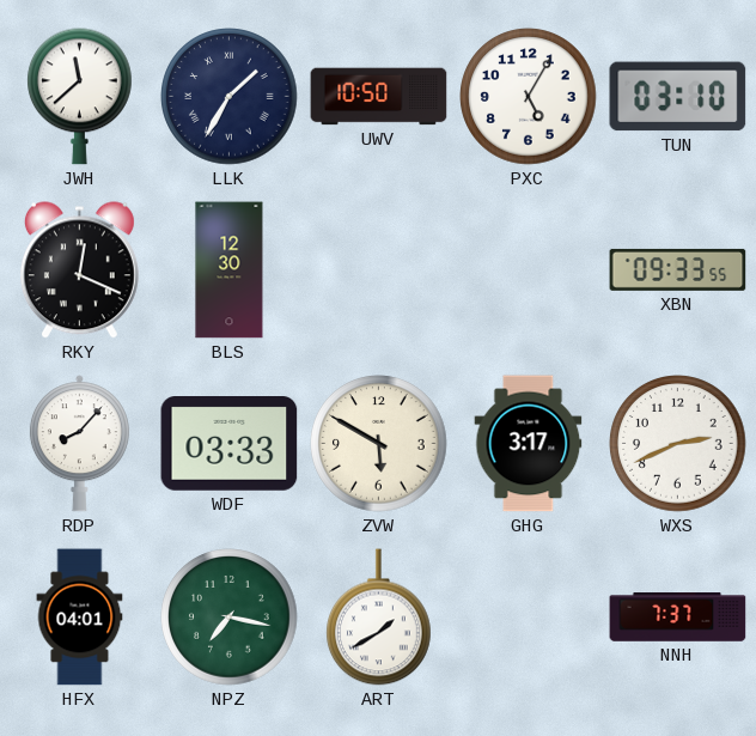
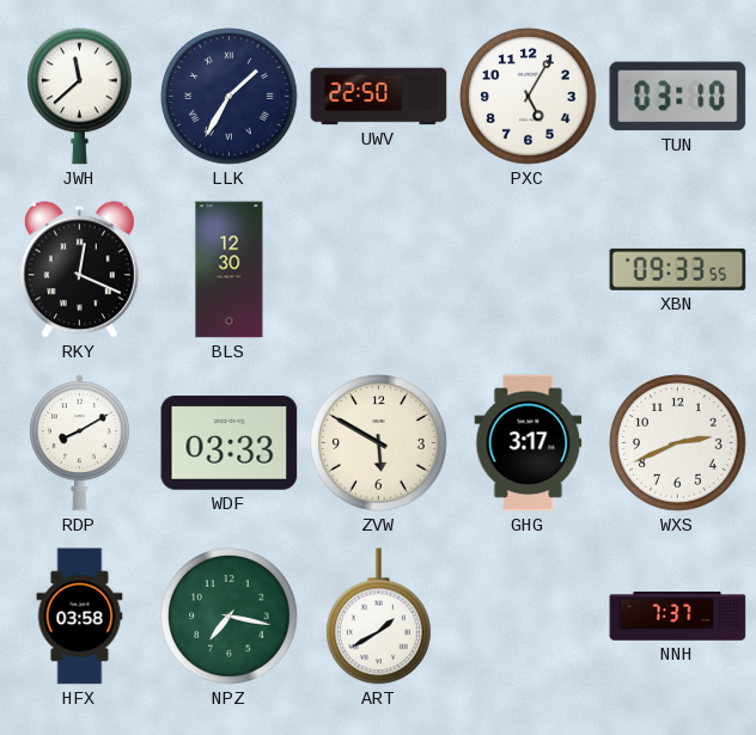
UWV: 10:50 -> 22:50 (379, 97)
RDP: 8:07 -> 8:10 (79, 443)
HFX: 04:01 -> 03:58 (80, 617)
